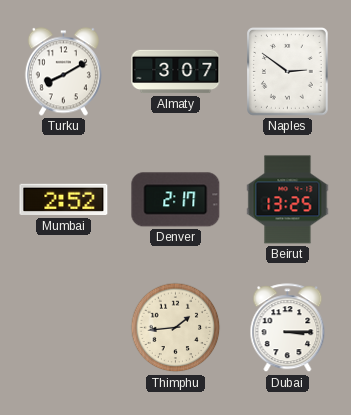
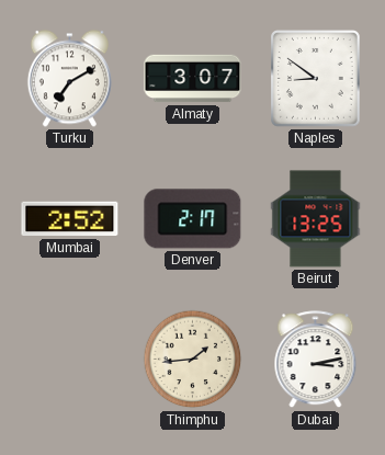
Turku: 8:10 -> 7:10 (69, 79)
Naples: 2:51 -> 8:51 (316, 79)
Dubai: 3:15 -> 3:13 (316, 360)
